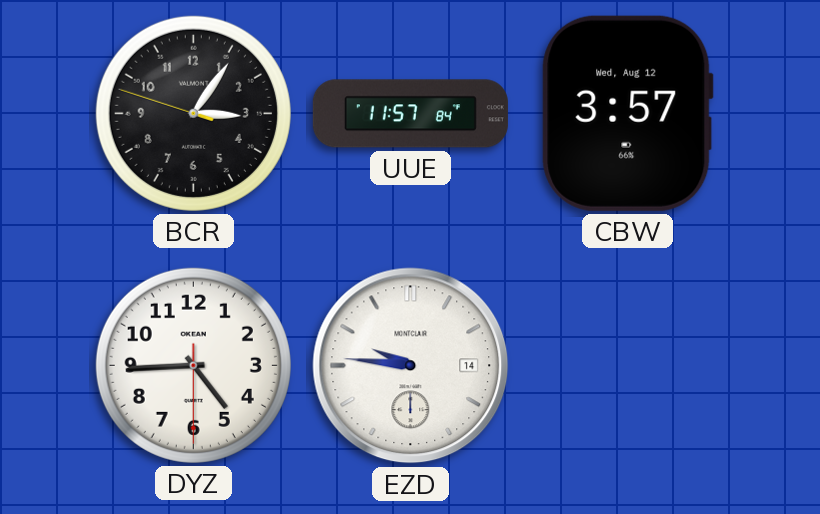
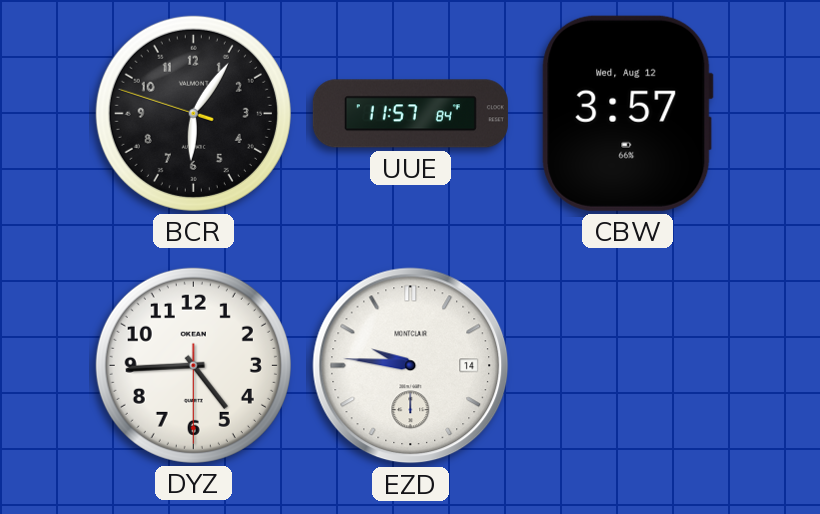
BCR: 3:05 -> 6:05 (193, 113)
